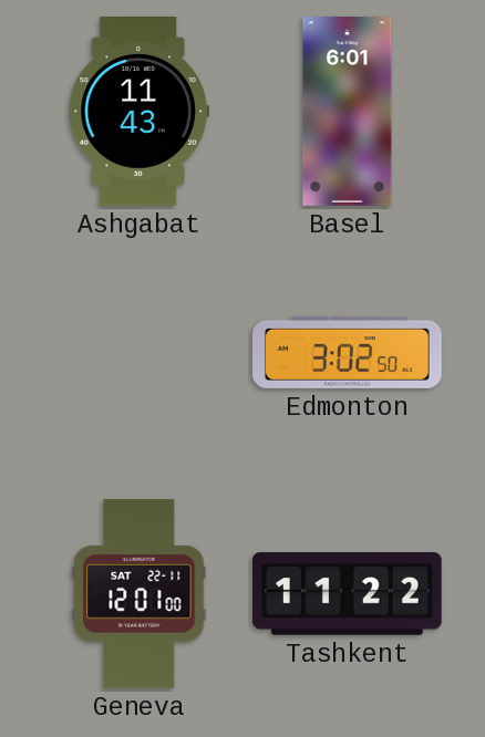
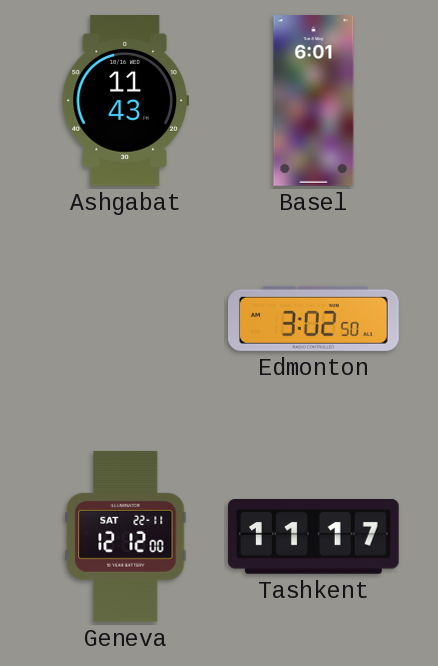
Geneva: 12:01 -> 12:12 (126, 537)
Tashkent: 11:22 -> 11:17 (314, 537)
